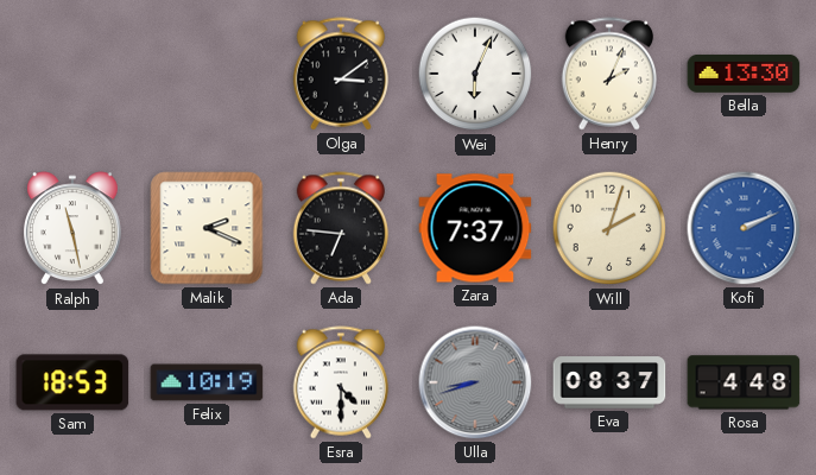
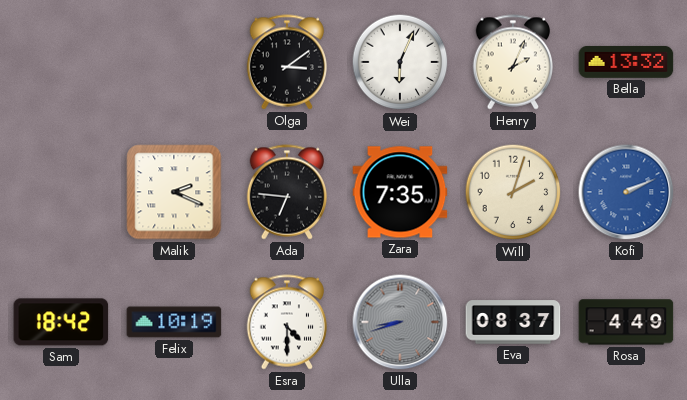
Bella: 13:30 -> 13:32 (626, 62)
Ralph: 11:28 -> none (72, 229)
Zara: 7:37 -> 7:35 (400, 192)
Sam: 18:53 -> 18:42 (61, 322)
Rosa: 4:48 -> 4:49 (626, 322)
